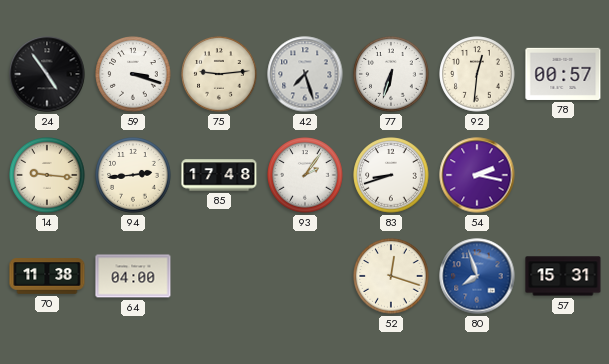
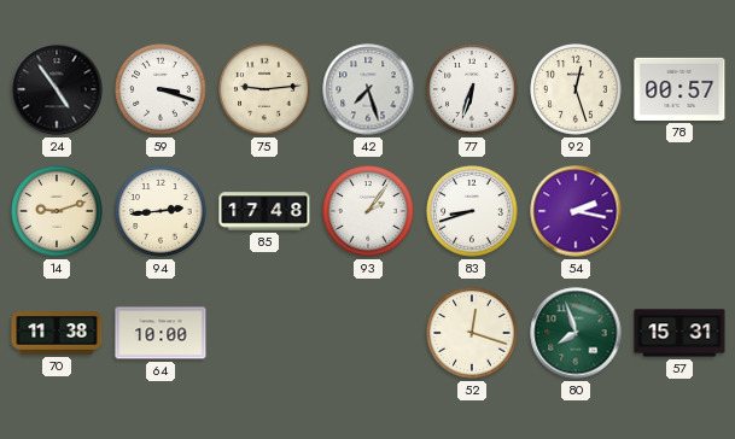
92: 12:31 -> 12:27 (576, 89)
14: 9:16 -> 9:12 (57, 211)
64: 04:00 -> 10:00 (161, 333)
80 dial: blue -> green (576, 333)
